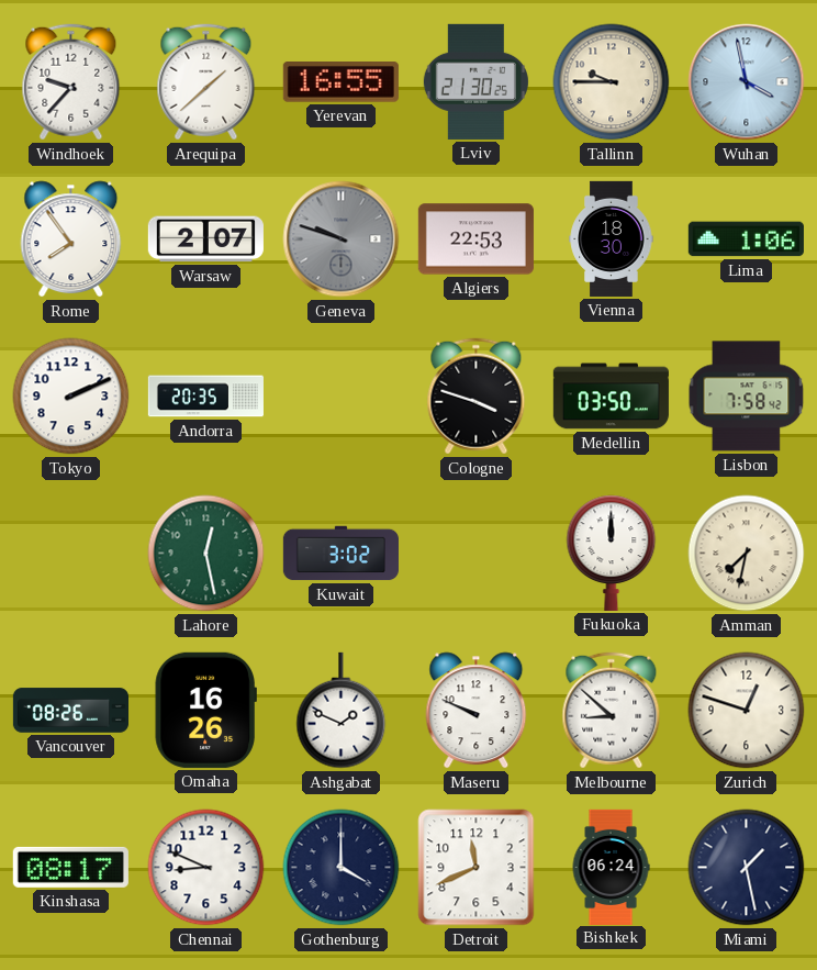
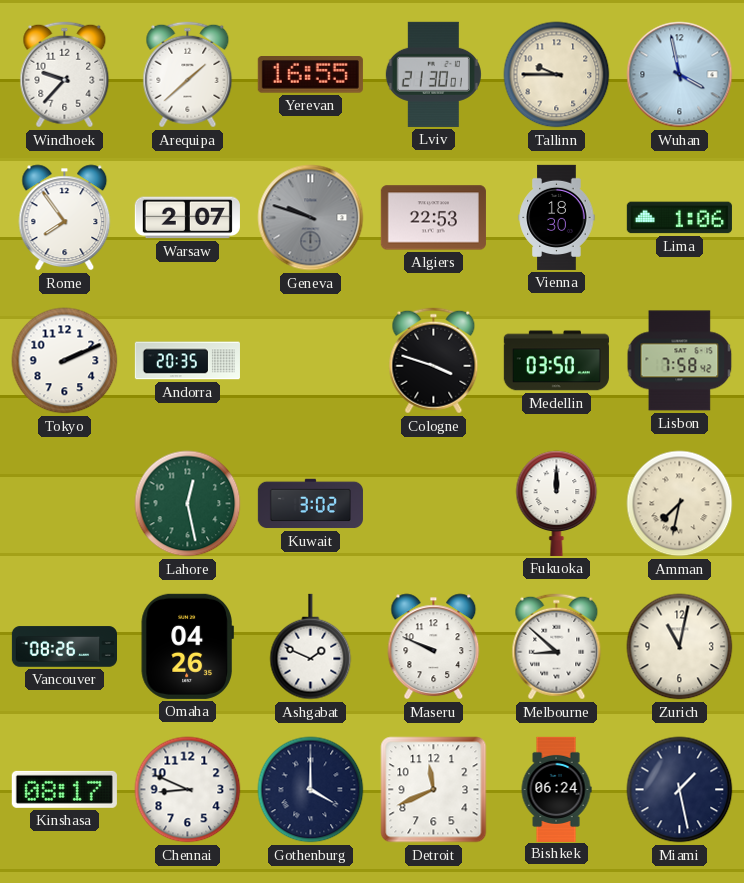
Lviv: 21:30:25 -> 21:30:01 (433, 74)
Omaha: 16:26 -> 04:26 (187, 646)
Zurich: 12:48 -> 11:02 (680, 647)
